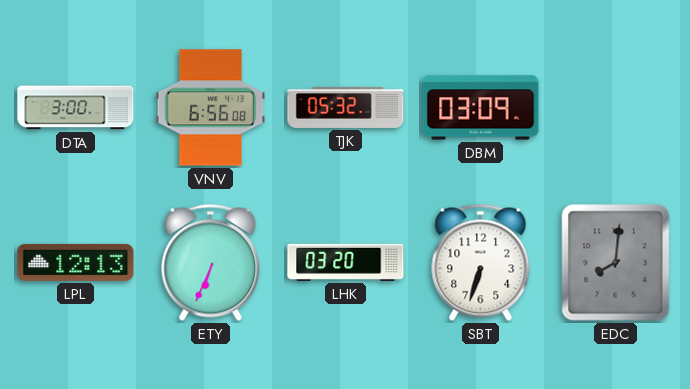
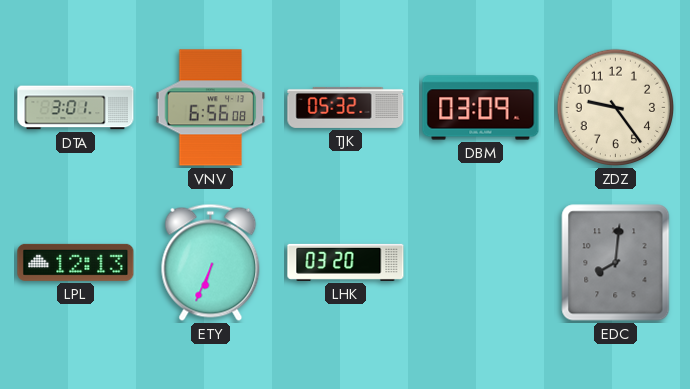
DTA: 3:00 -> 3:01 (76, 108)
ZDZ: none -> 9:24 (616, 108)
SBT: 6:33 -> none (481, 262)
